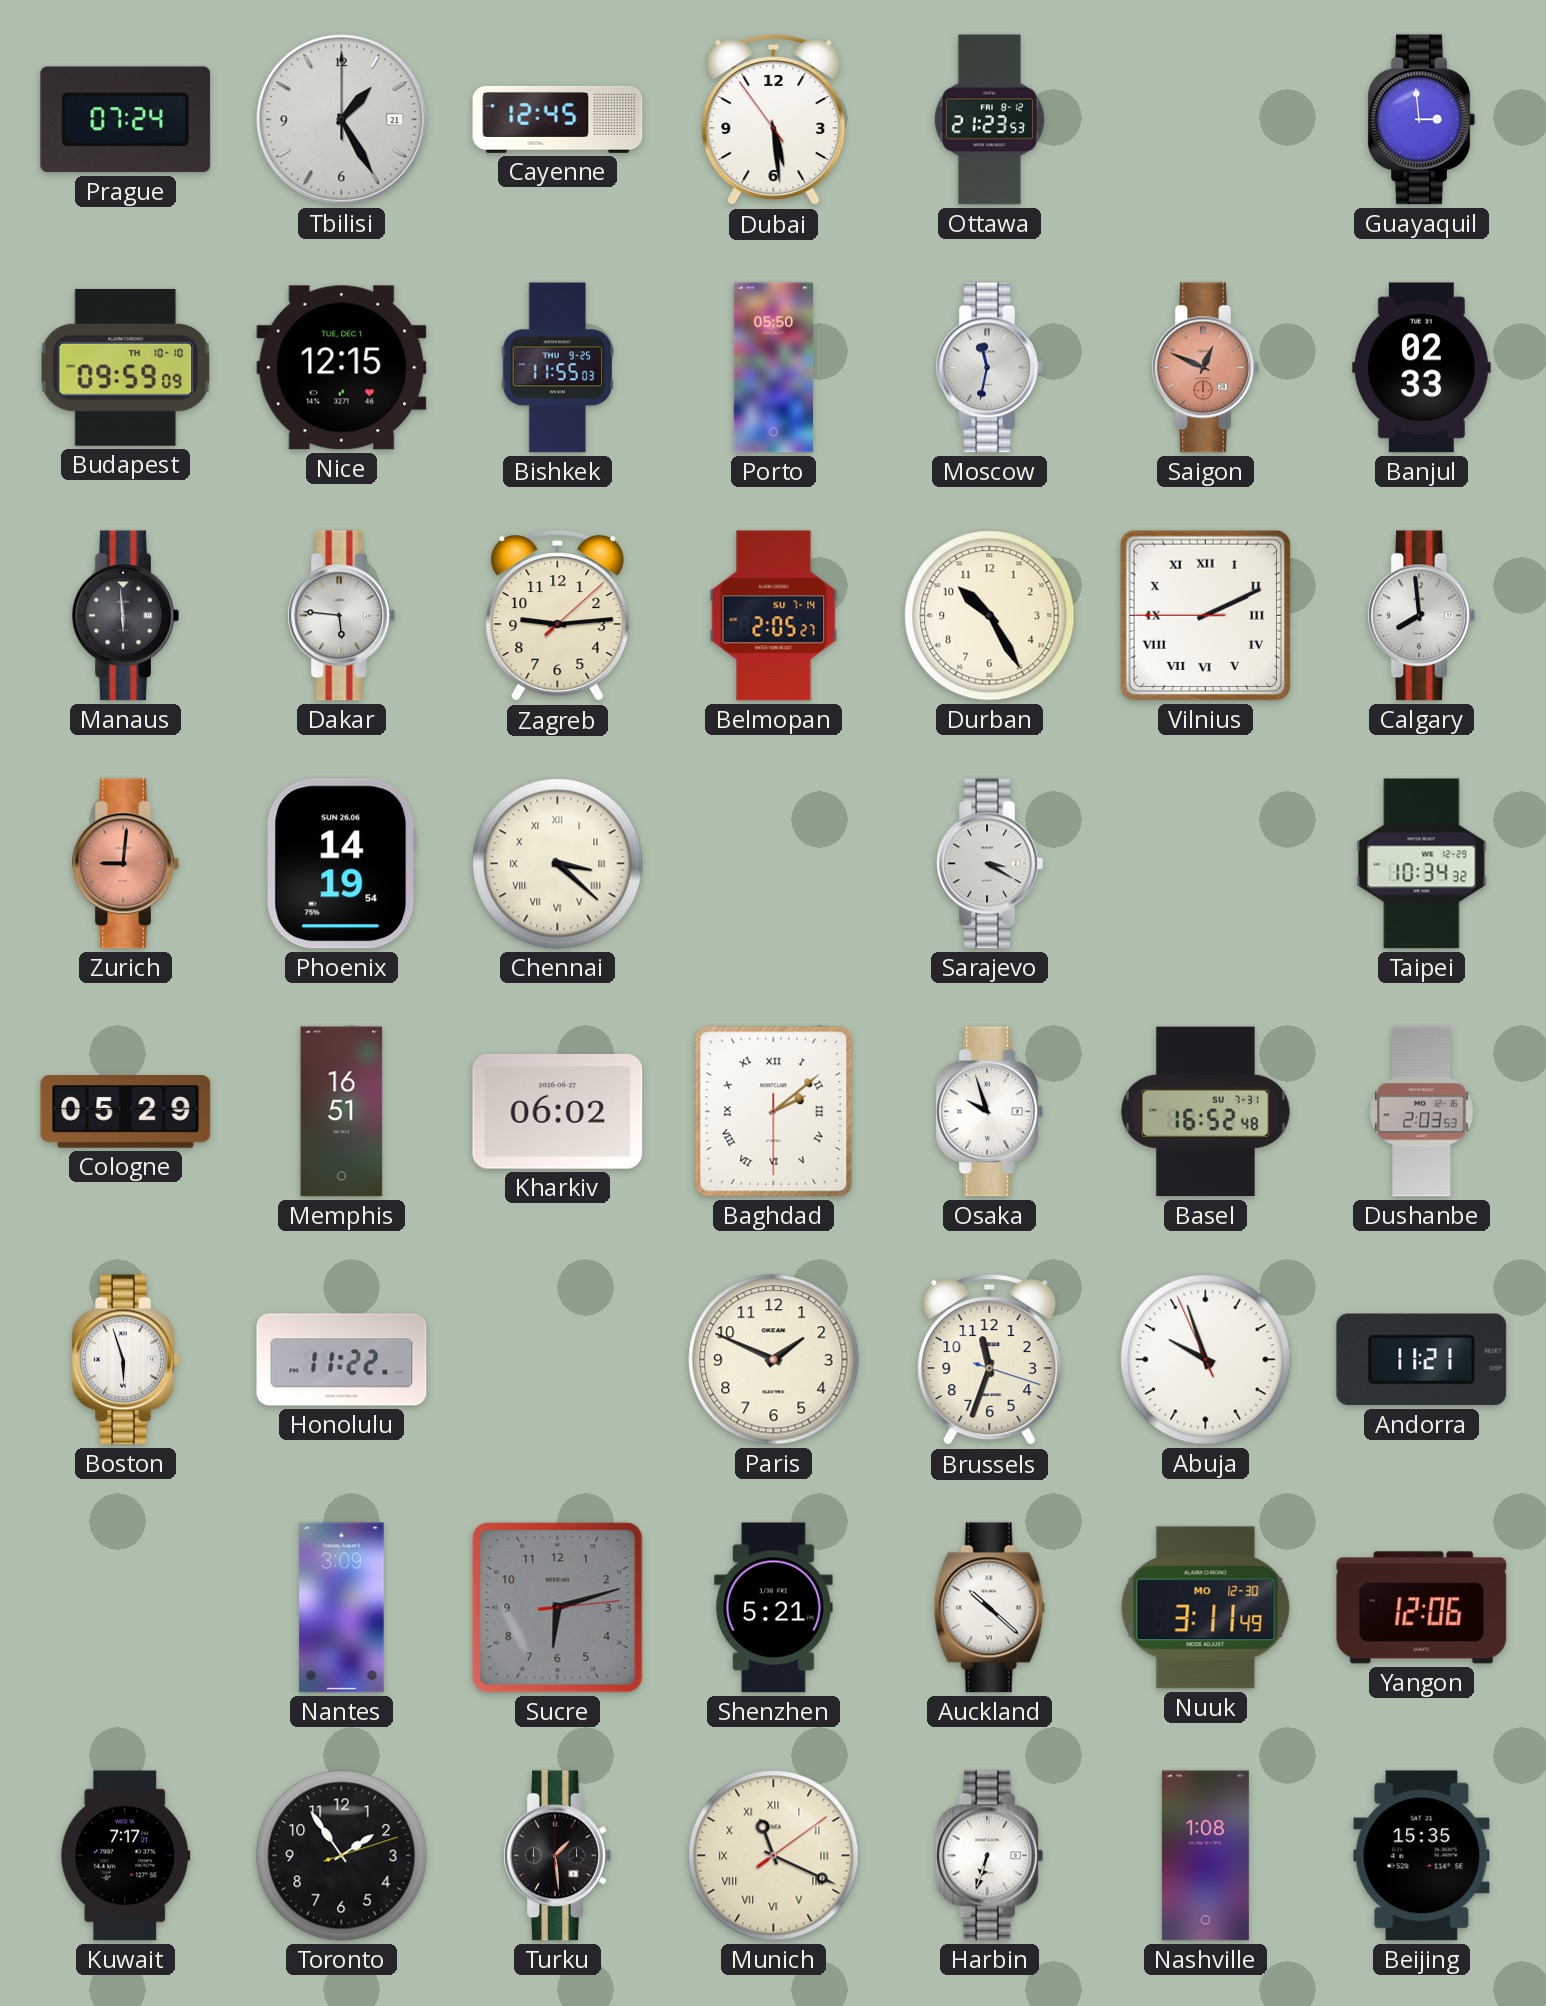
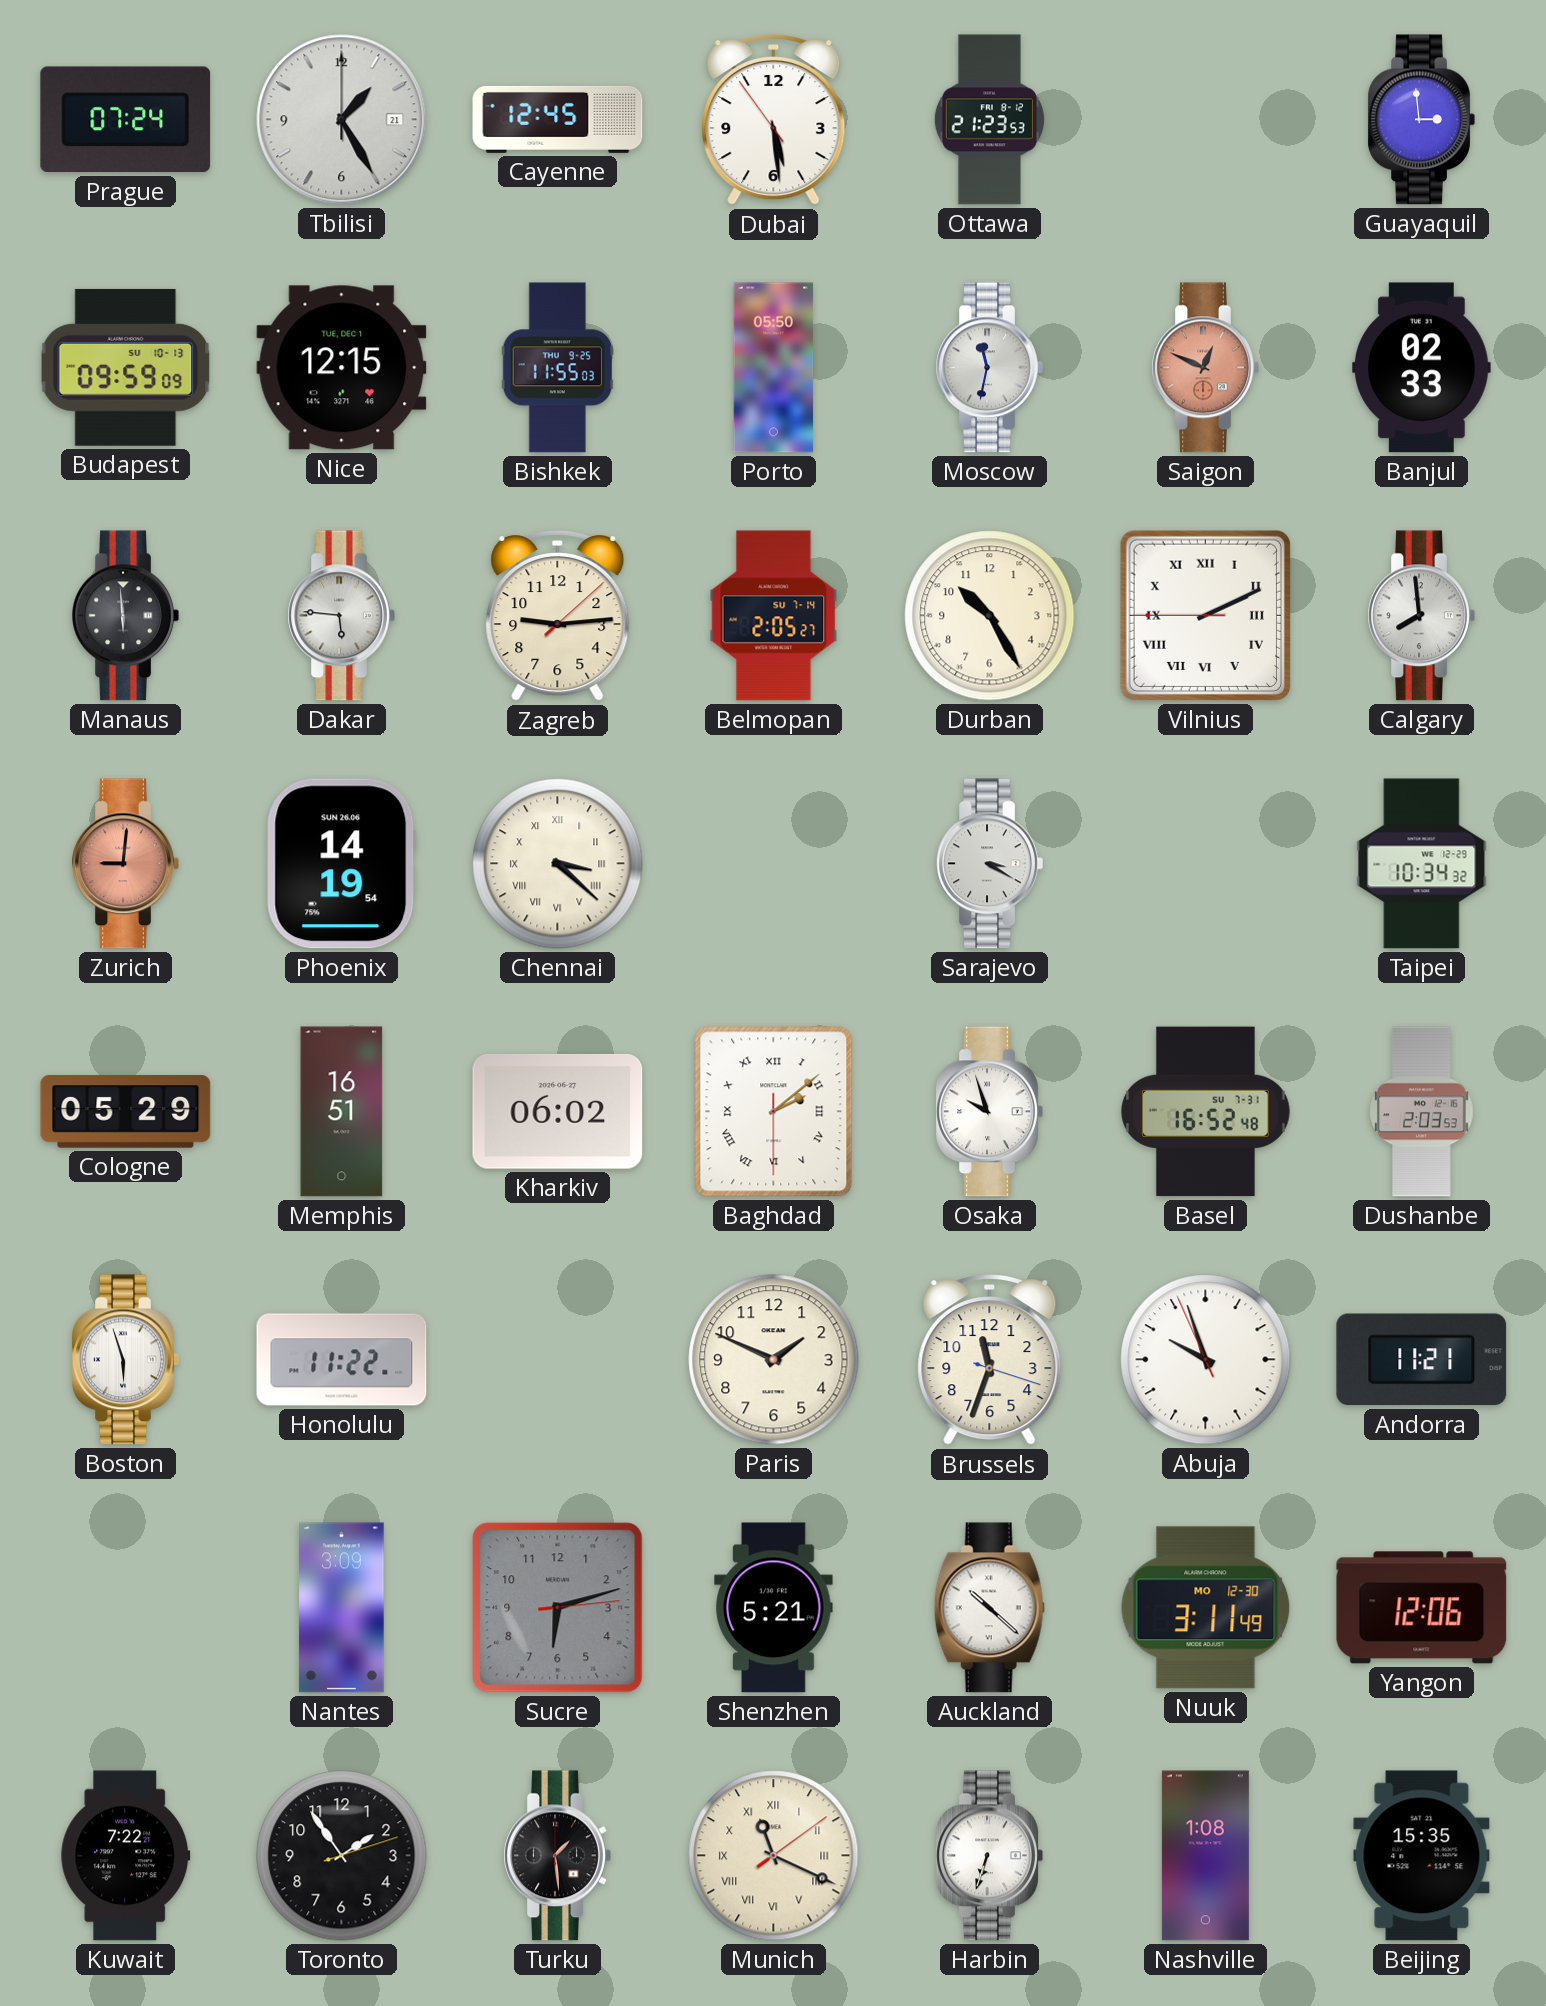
Budapest date: TH 10-10 -> SU 10-13 (126, 367)
Kuwait: 7:17 -> 7:22 (126, 1856)
